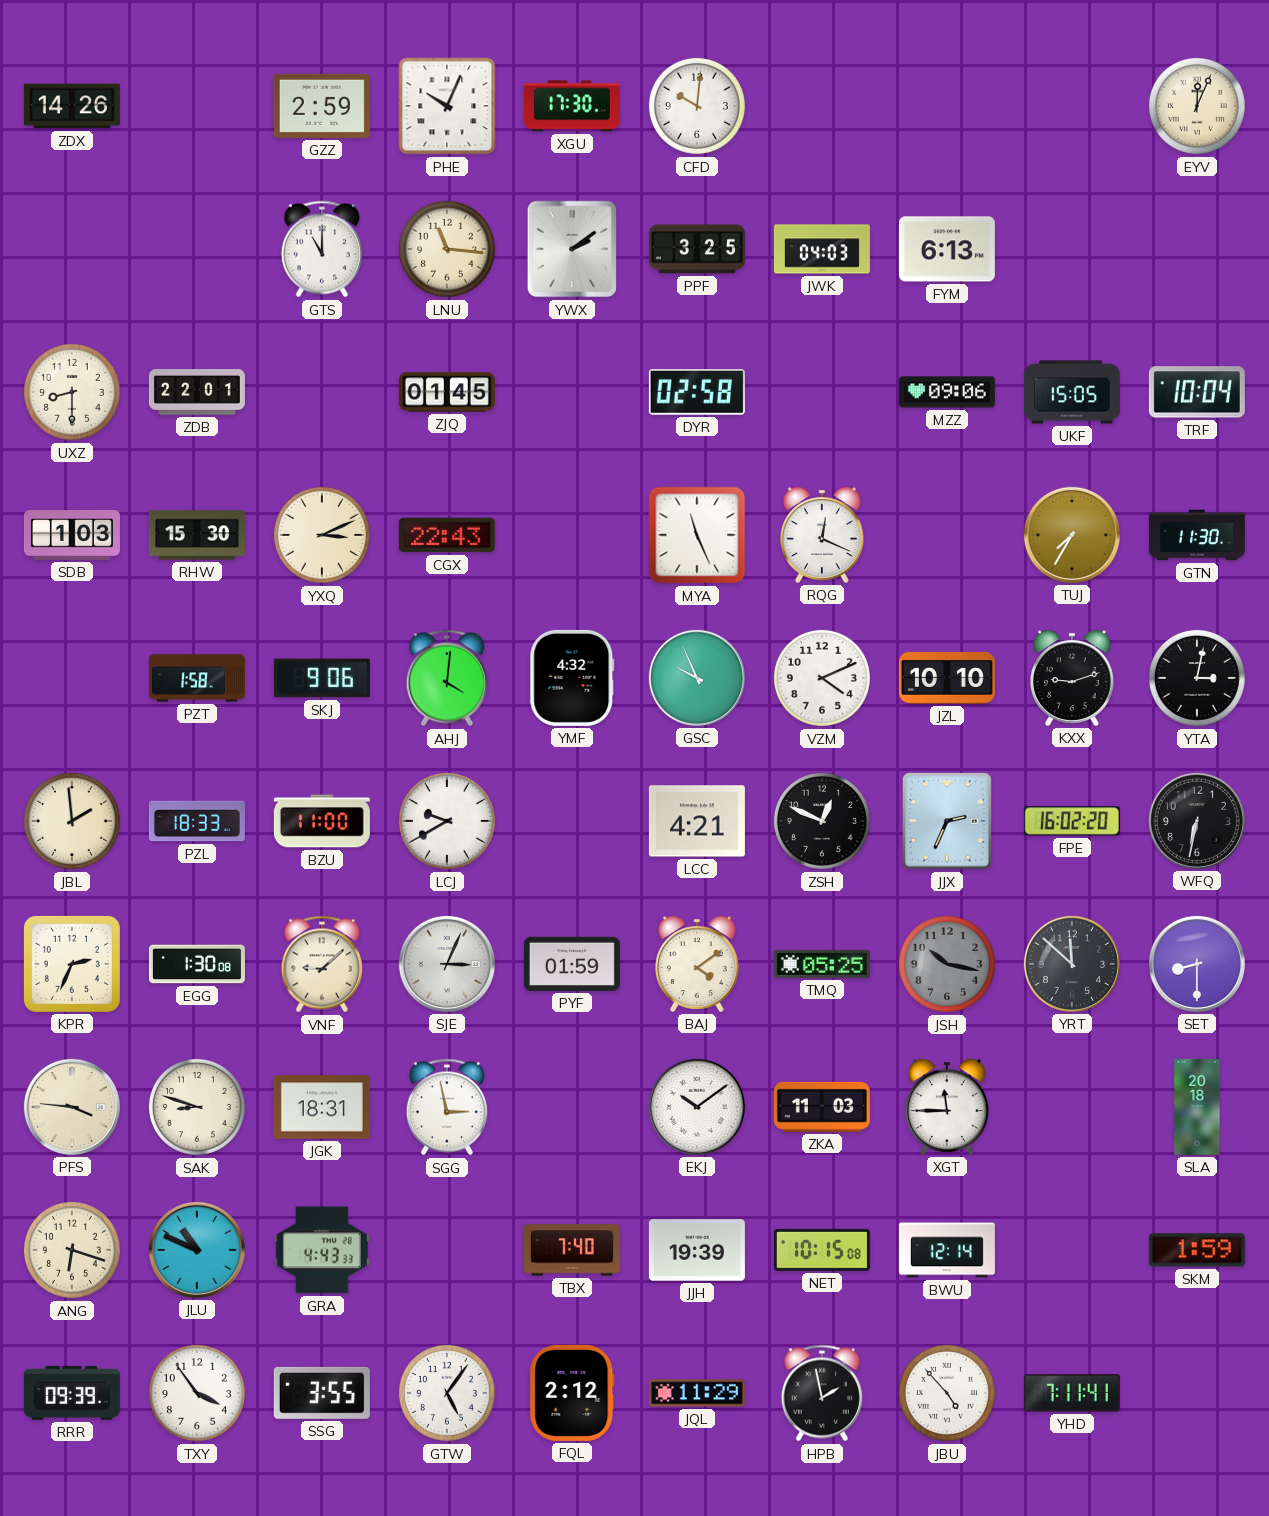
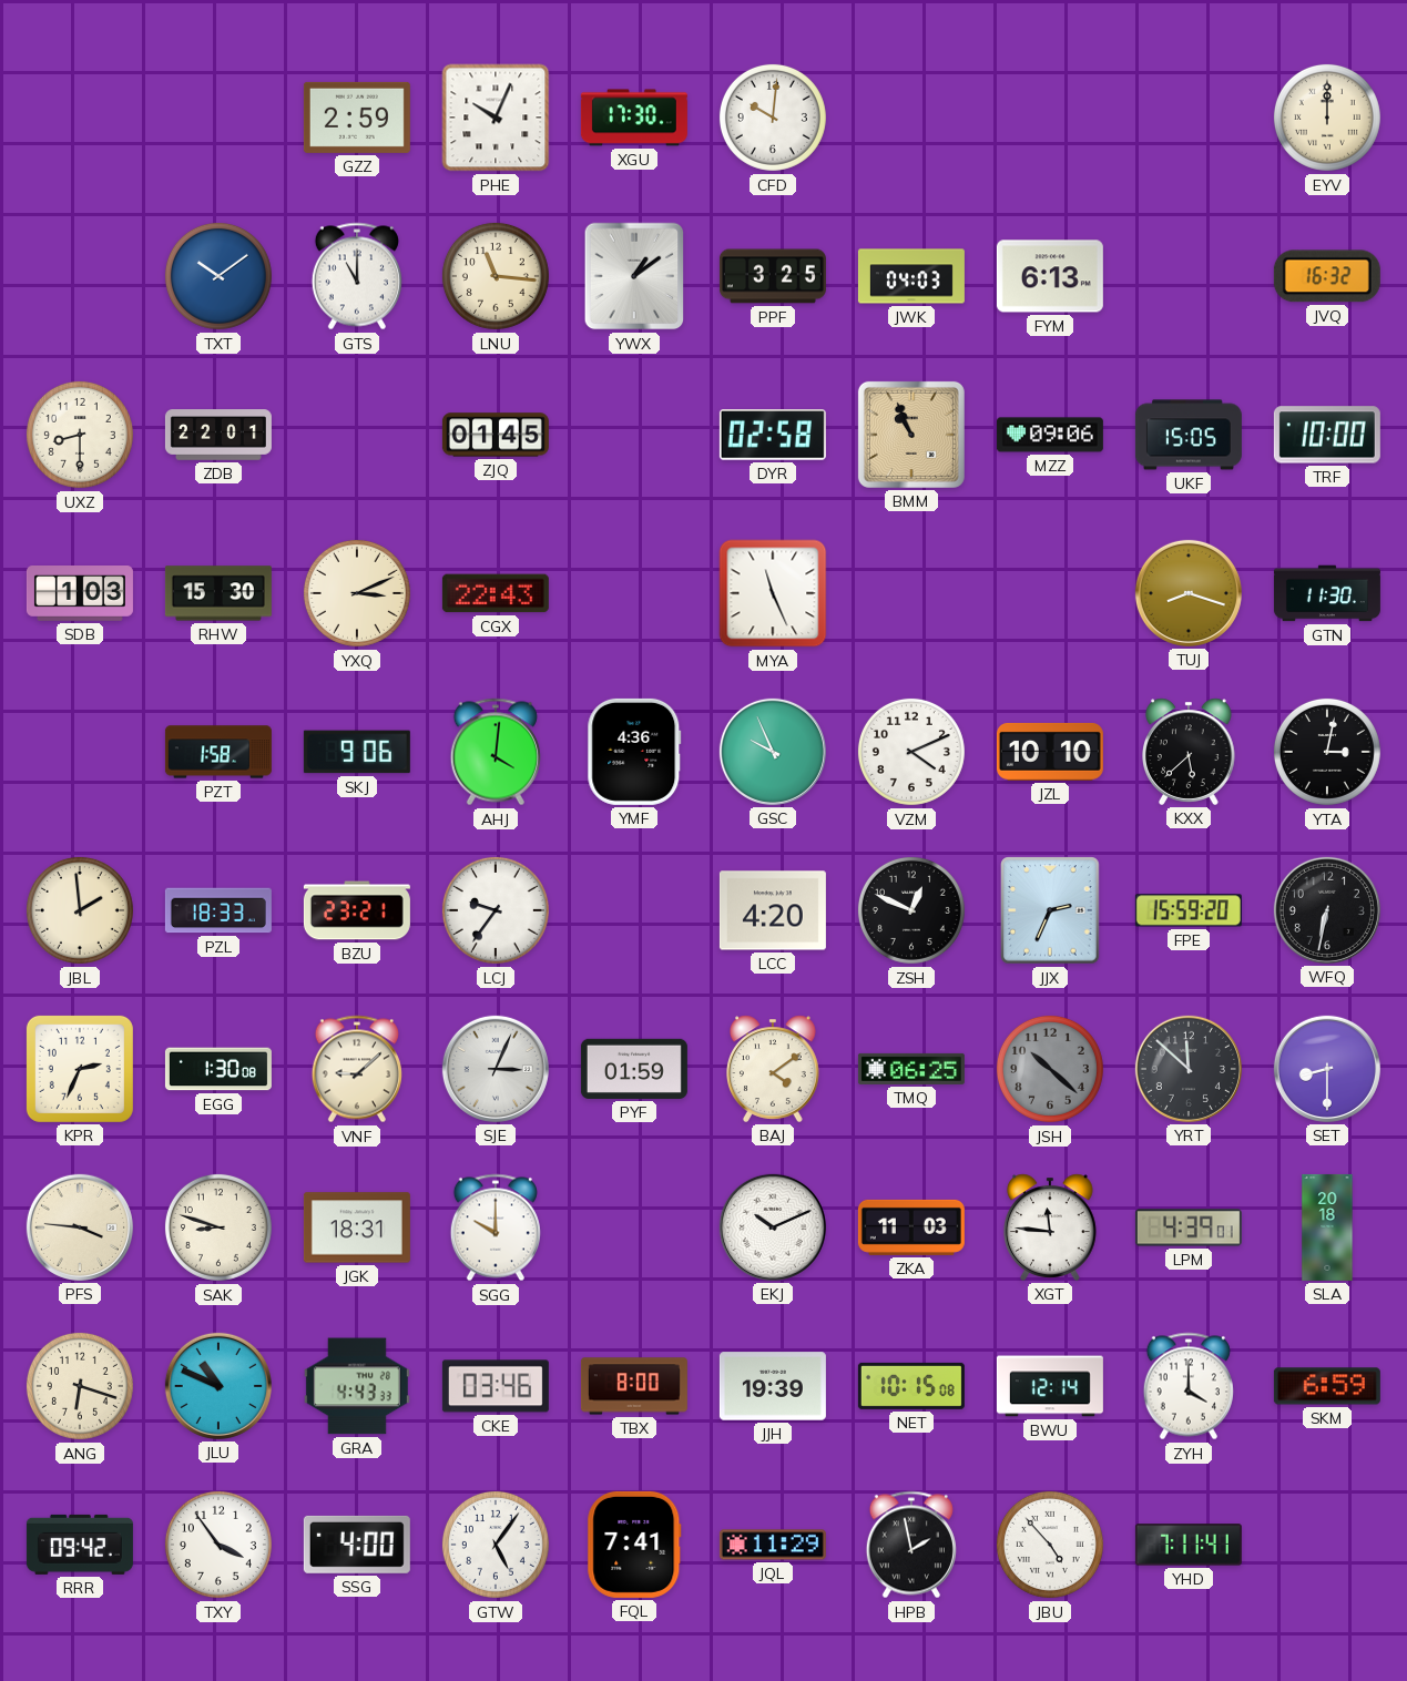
ZDX: 14:26 -> none (72, 106)
EYV: 12:04 -> 12:00 (1327, 118)
TXT: none -> 10:09 (218, 276)
YWX: 2:09 -> 1:09 (634, 276)
JVQ: none -> 16:32 (1327, 276)
BMM: none -> 10:56 (911, 435)
TRF: 10:04 -> 10:00 (1327, 435)
RQG: 12:19 -> none (823, 535)
TUJ: 7:35 -> 8:18 (1189, 593)
YMF: 4:32 -> 4:36 (634, 752)
KXX: 9:12 -> 5:38 (1190, 752)
BZU: 11:00 -> 23:21 (357, 910)
LCJ: 9:40 -> 9:36 (496, 910)
LCC: 4:21 -> 4:20 (773, 910)
FPE: 16:02 -> 15:59 (1189, 910)
TMQ: 05:25 -> 06:25 (911, 1069)
JSH: 10:17 -> 10:22 (1050, 1069)
SGG: 2:58 -> 10:00 (496, 1227)
EKJ: 10:09 -> 10:11 (773, 1227)
XGT: 11:45 -> 11:46 (1051, 1227)
LPM: none -> 4:39 (1189, 1227)
CKE: none -> 03:46 (496, 1386)
TBX: 7:40 -> 8:00 (634, 1386)
ZYH: none -> 4:00 (1189, 1386)
SKM: 1:59 -> 6:59 (1327, 1386)
RRR: 09:39 -> 09:42 (80, 1545)
SSG: 3:55 -> 4:00 (357, 1545)
FQL: 2:12 -> 7:41 (634, 1545)
